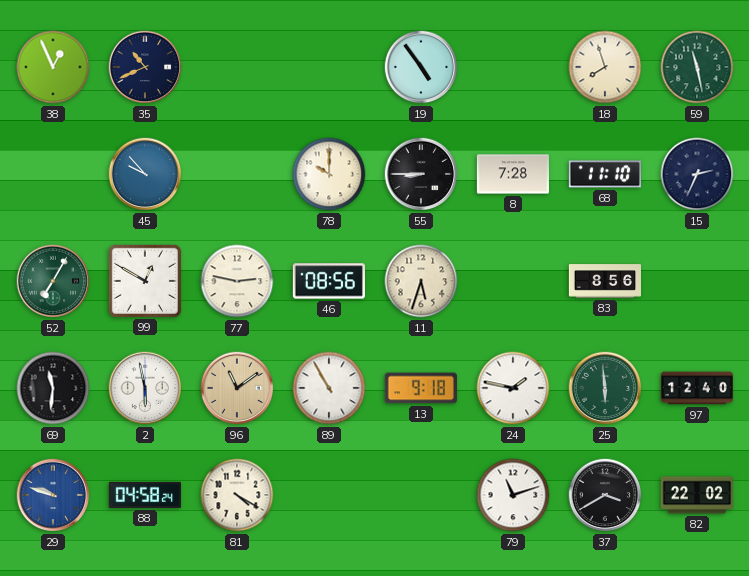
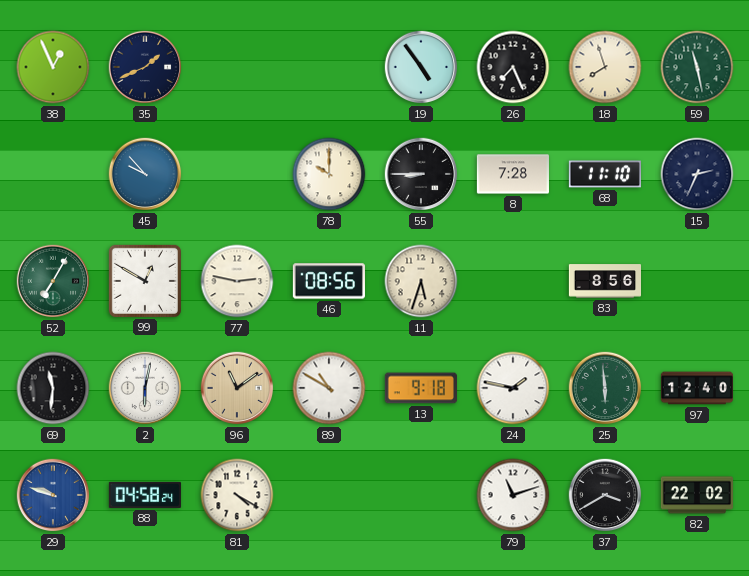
35: 10:41 -> 1:41 (145, 67)
26: none -> 7:26 (513, 67)
2: 5:58 -> 6:02 (145, 388)
89: 10:55 -> 10:50 (329, 388)
